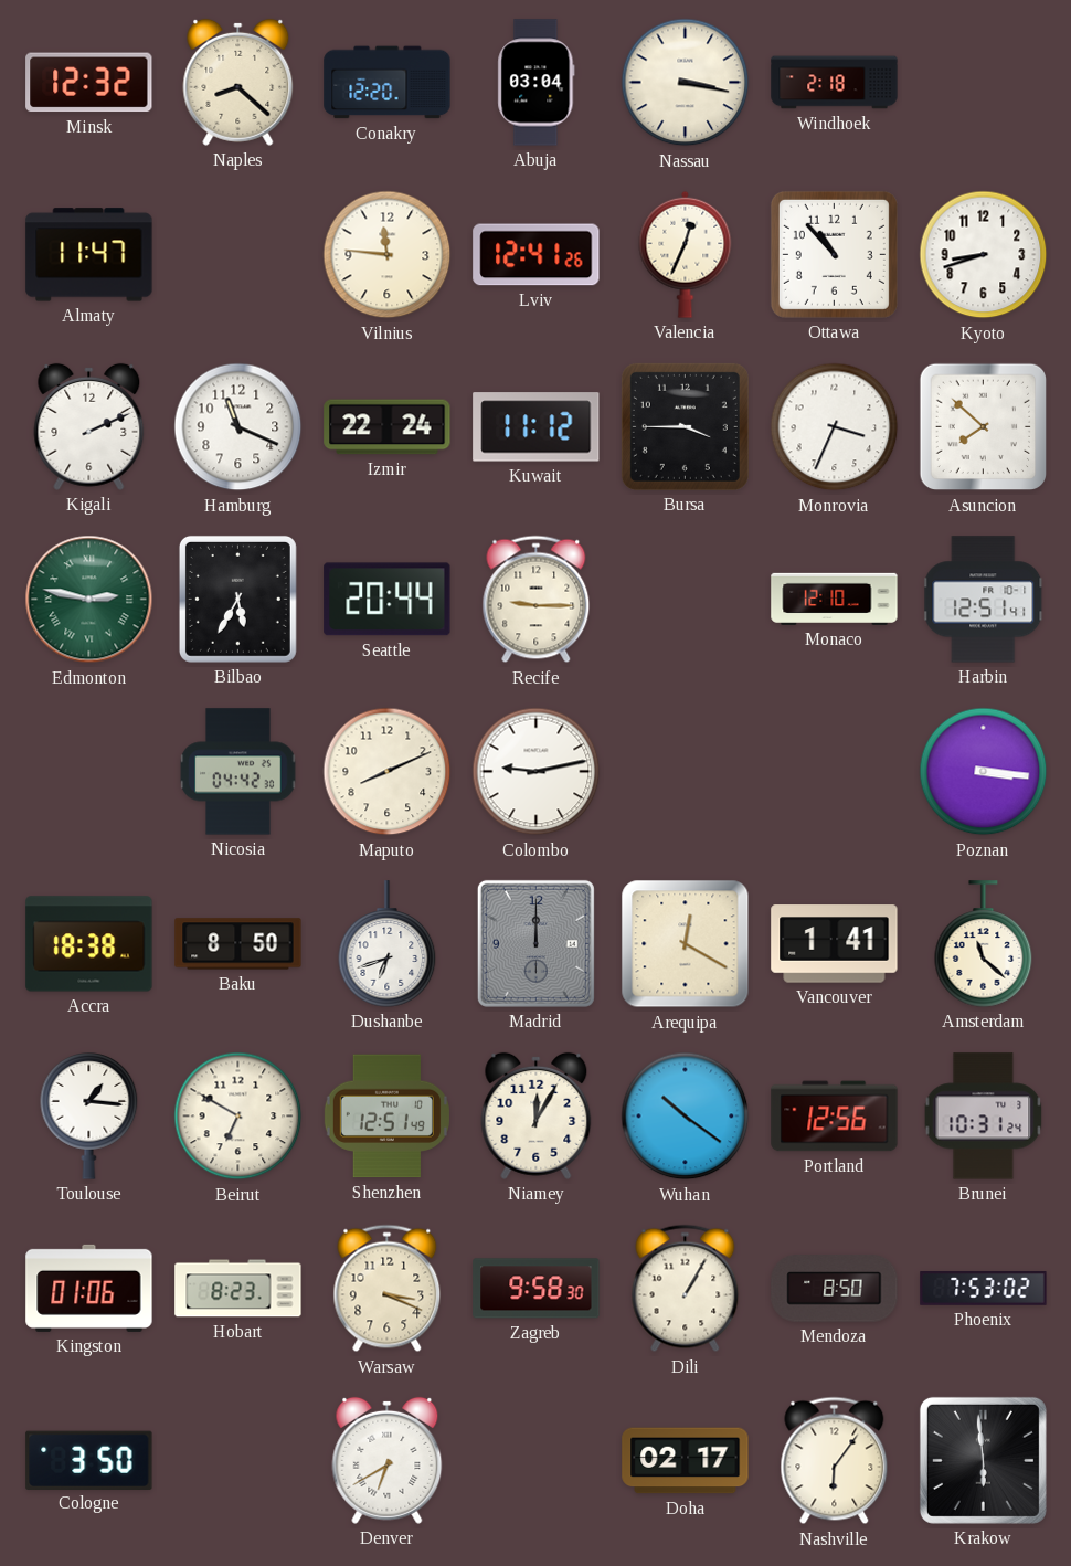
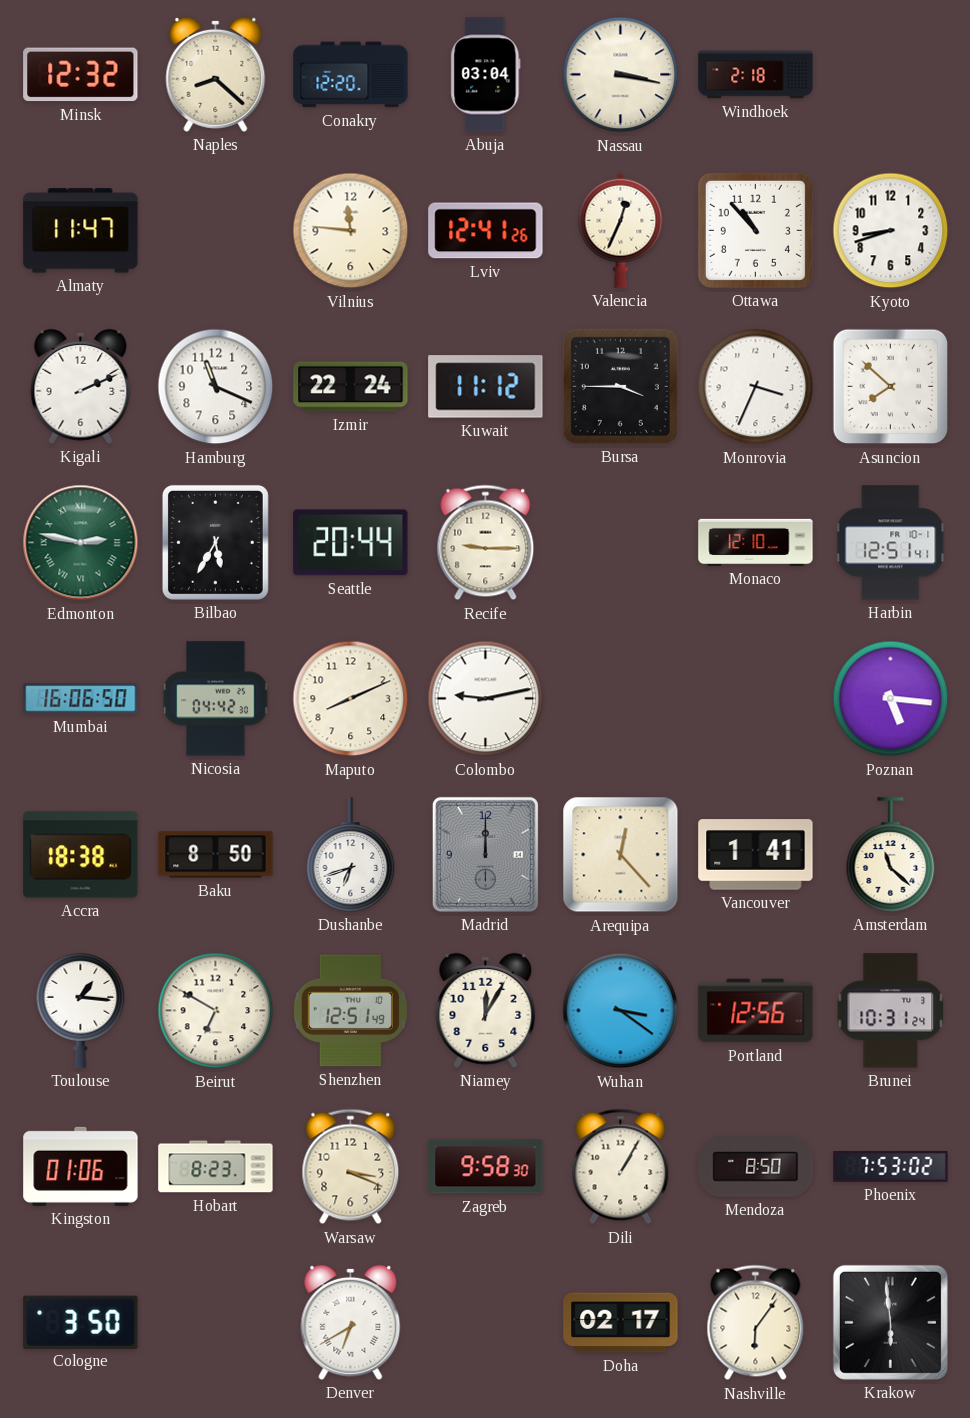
Mumbai: none -> 16:06 (81, 699)
Poznan: 3:16 -> 5:16 (891, 699)
Arequipa: 12:20 -> 12:23 (621, 855)
Wuhan: 10:21 -> 3:21 (621, 1011)
